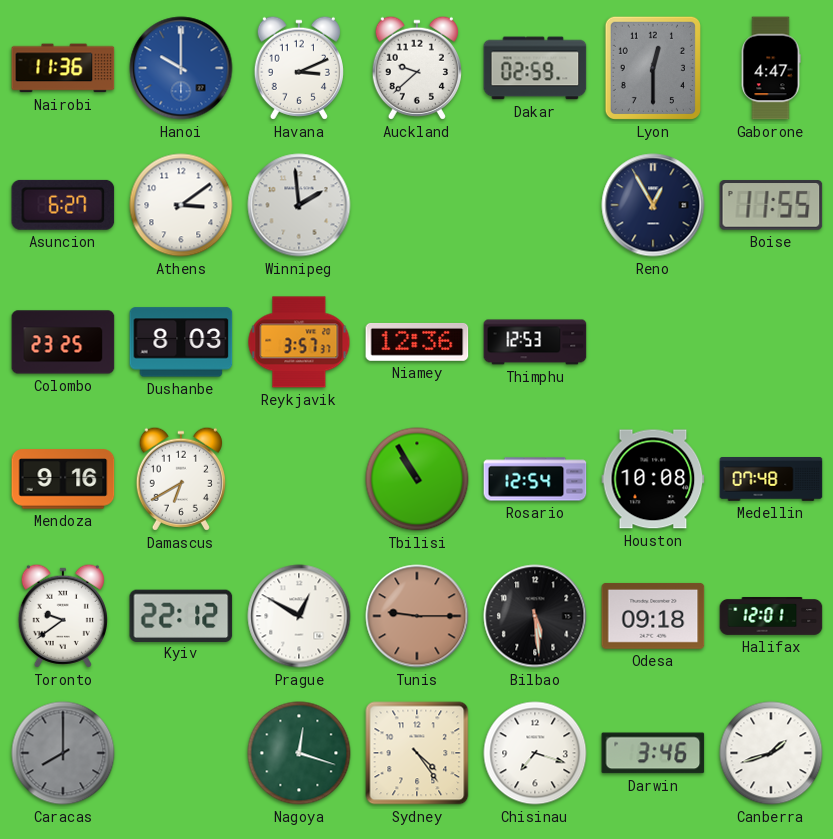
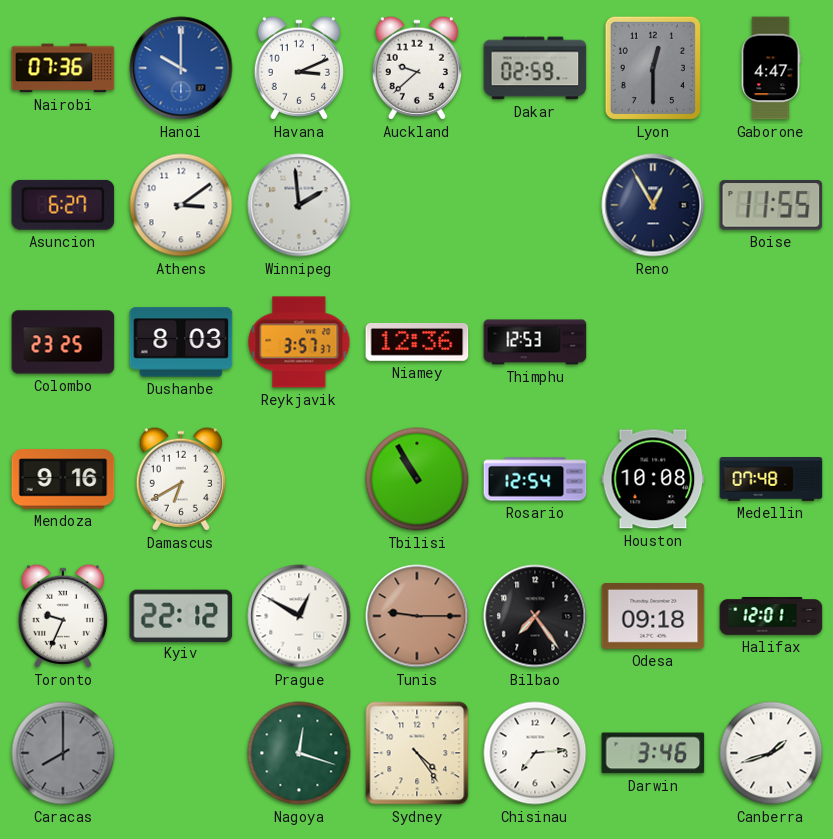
Nairobi: 11:36 -> 07:36 (63, 68)
Toronto: 9:39 -> 9:34 (63, 616)
Bilbao: 5:29 -> 7:24 (535, 616)
Chisinau: 7:18 -> 7:14 (535, 753)
